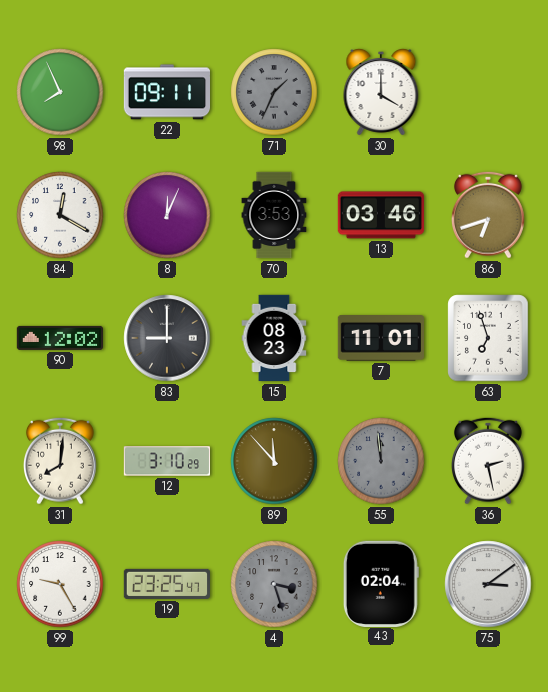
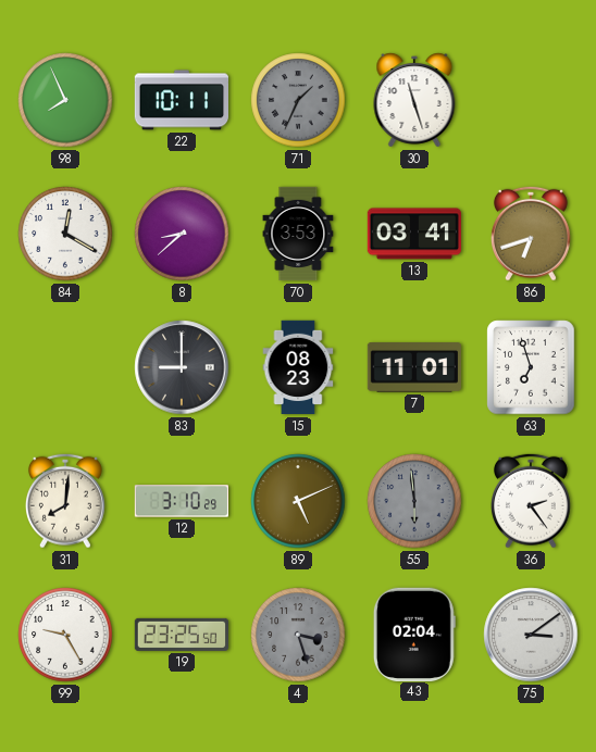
22: 09:11 -> 10:11 (181, 100)
30: 4:00 -> 11:27 (414, 100)
8: 12:04 -> 8:38 (182, 234)
13: 03:46 -> 03:41 (413, 234)
90: 12:02 -> none (59, 338)
89: 11:53 -> 5:11 (298, 501)
55: 11:59 -> 5:59 (414, 501)
36: 2:28 -> 2:24 (531, 501)
19: 23:25:47 -> 23:25:50 (181, 635)
